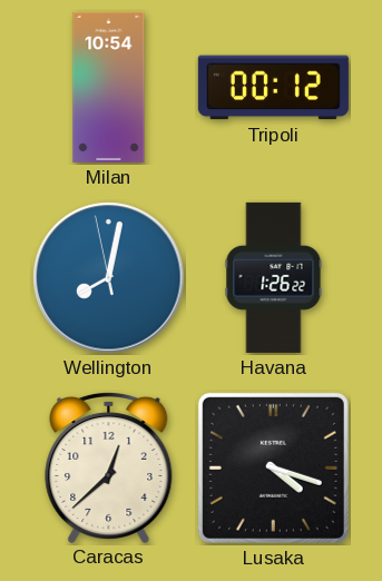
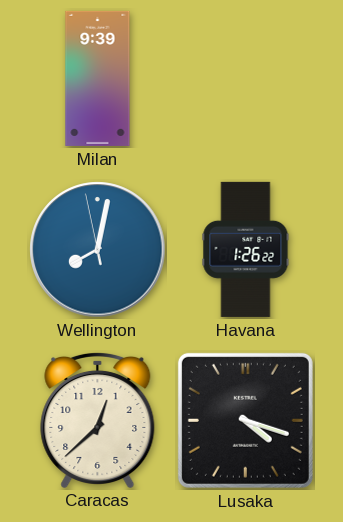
Milan: 10:54 -> 9:39 (98, 78)
Tripoli: 00:12 -> none (273, 88)
